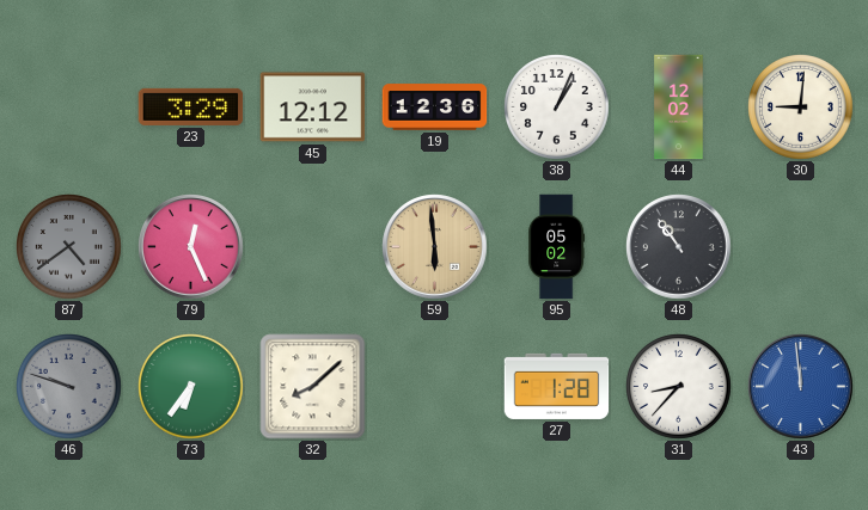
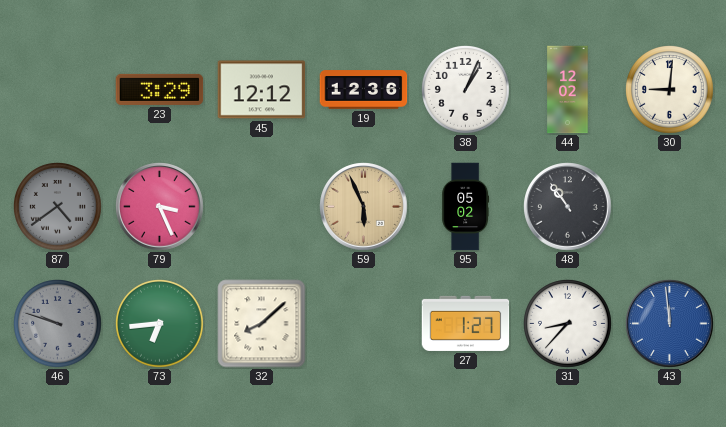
79: 12:26 -> 3:26 (160, 207)
59: 5:59 -> 5:56 (364, 207)
73: 6:36 -> 6:44 (160, 324)
27: 1:28 -> 1:27 (466, 323)
